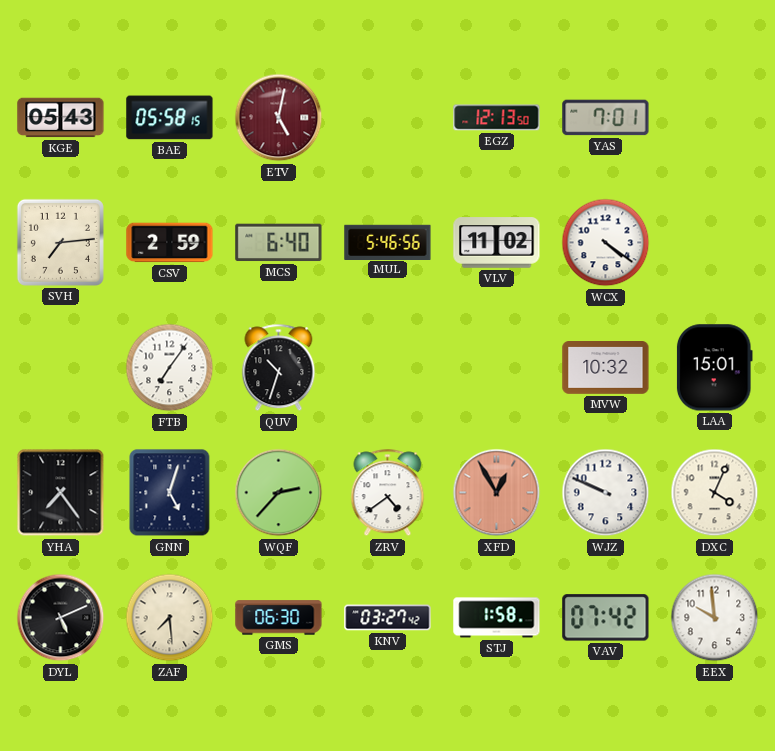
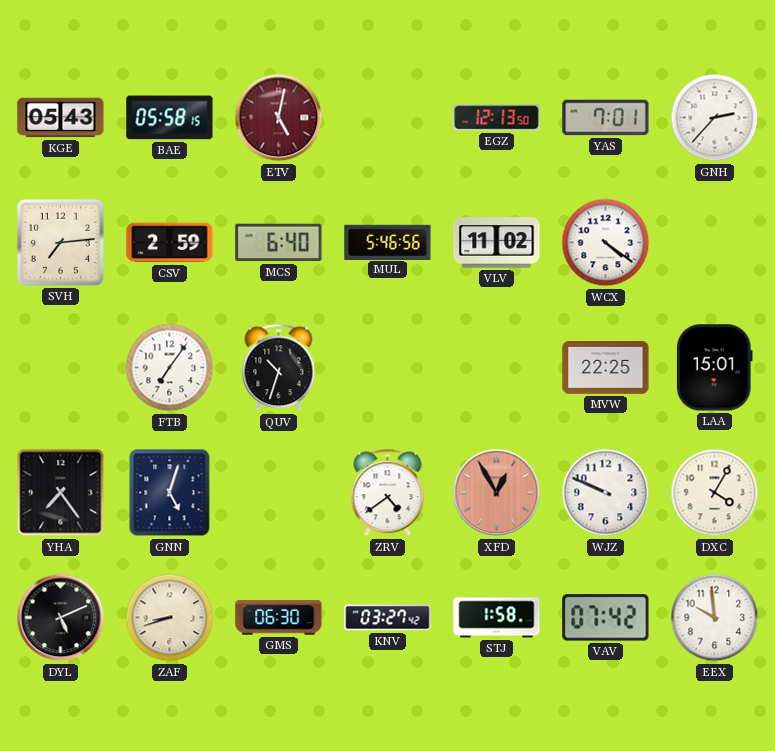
GNH: none -> 2:37 (715, 118)
MVW: 10:32 -> 22:25 (606, 368)
WQF: 2:37 -> none (279, 493)
DXC: 4:04 -> 4:05 (715, 493)
ZAF: 7:29 -> 8:42 (170, 618)
